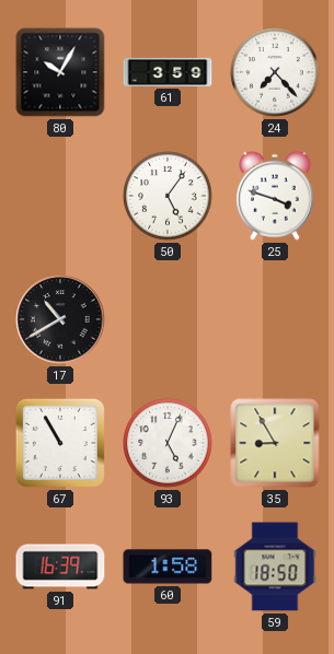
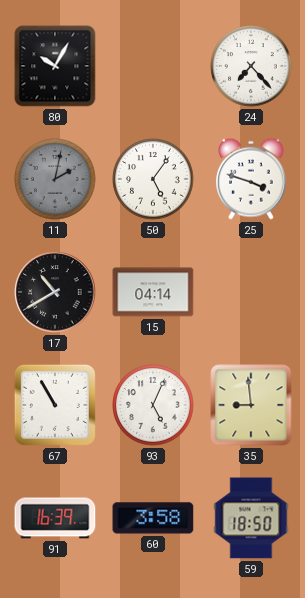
61: 3:59 -> none (168, 72)
11: none -> 2:02 (55, 179)
15: none -> 04:14 (153, 292)
35: 8:55 -> 8:59 (251, 405)
60: 1:58 -> 3:58 (153, 518)
